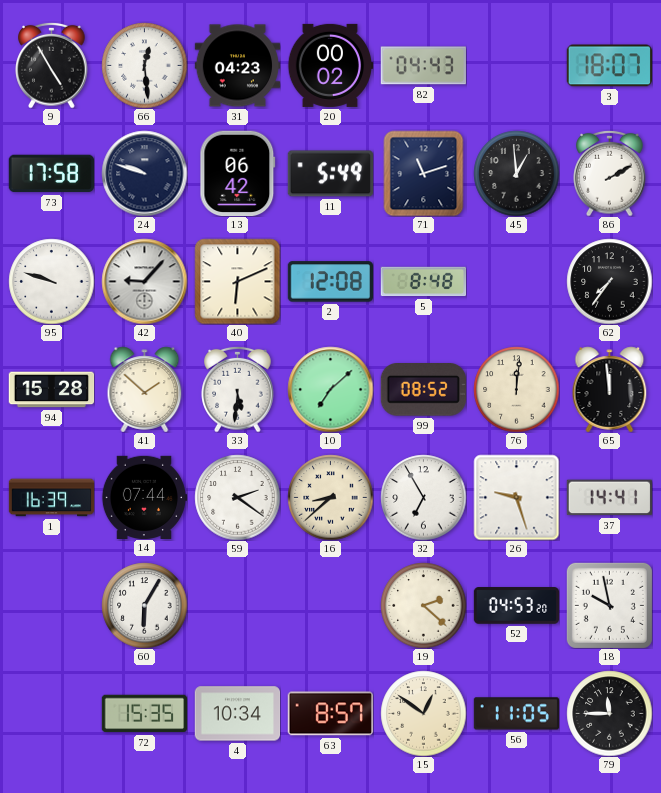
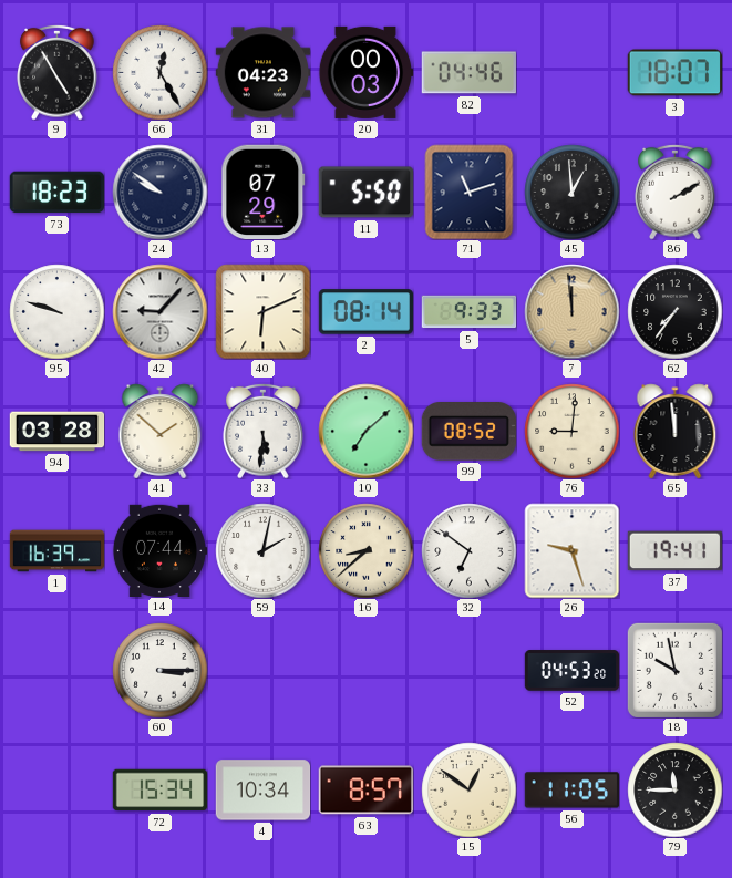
66: 12:29 -> 12:25 (159, 72)
20: 00:02 -> 00:03 (365, 72)
82: 04:43 -> 04:46 (468, 73)
73: 17:58 -> 18:23 (56, 193)
24: 9:48 -> 9:51 (159, 192)
13: 06:42 -> 07:29 (264, 192)
11: 5:49 -> 5:50 (365, 193)
2: 12:08 -> 08:14 (365, 312)
5: 8:48 -> 9:33 (468, 312)
7: none -> 11:59 (571, 311)
94: 15:28 -> 03:28 (56, 432)
76: 12:01 -> 9:01 (571, 431)
59: 2:21 -> 2:02 (262, 550)
32: 6:55 -> 6:51 (468, 550)
37: 14:41 -> 19:41 (674, 551)
60: 6:05 -> 3:15 (159, 670)
19: 2:22 -> none (423, 605)
72: 15:35 -> 15:34 (159, 791)
